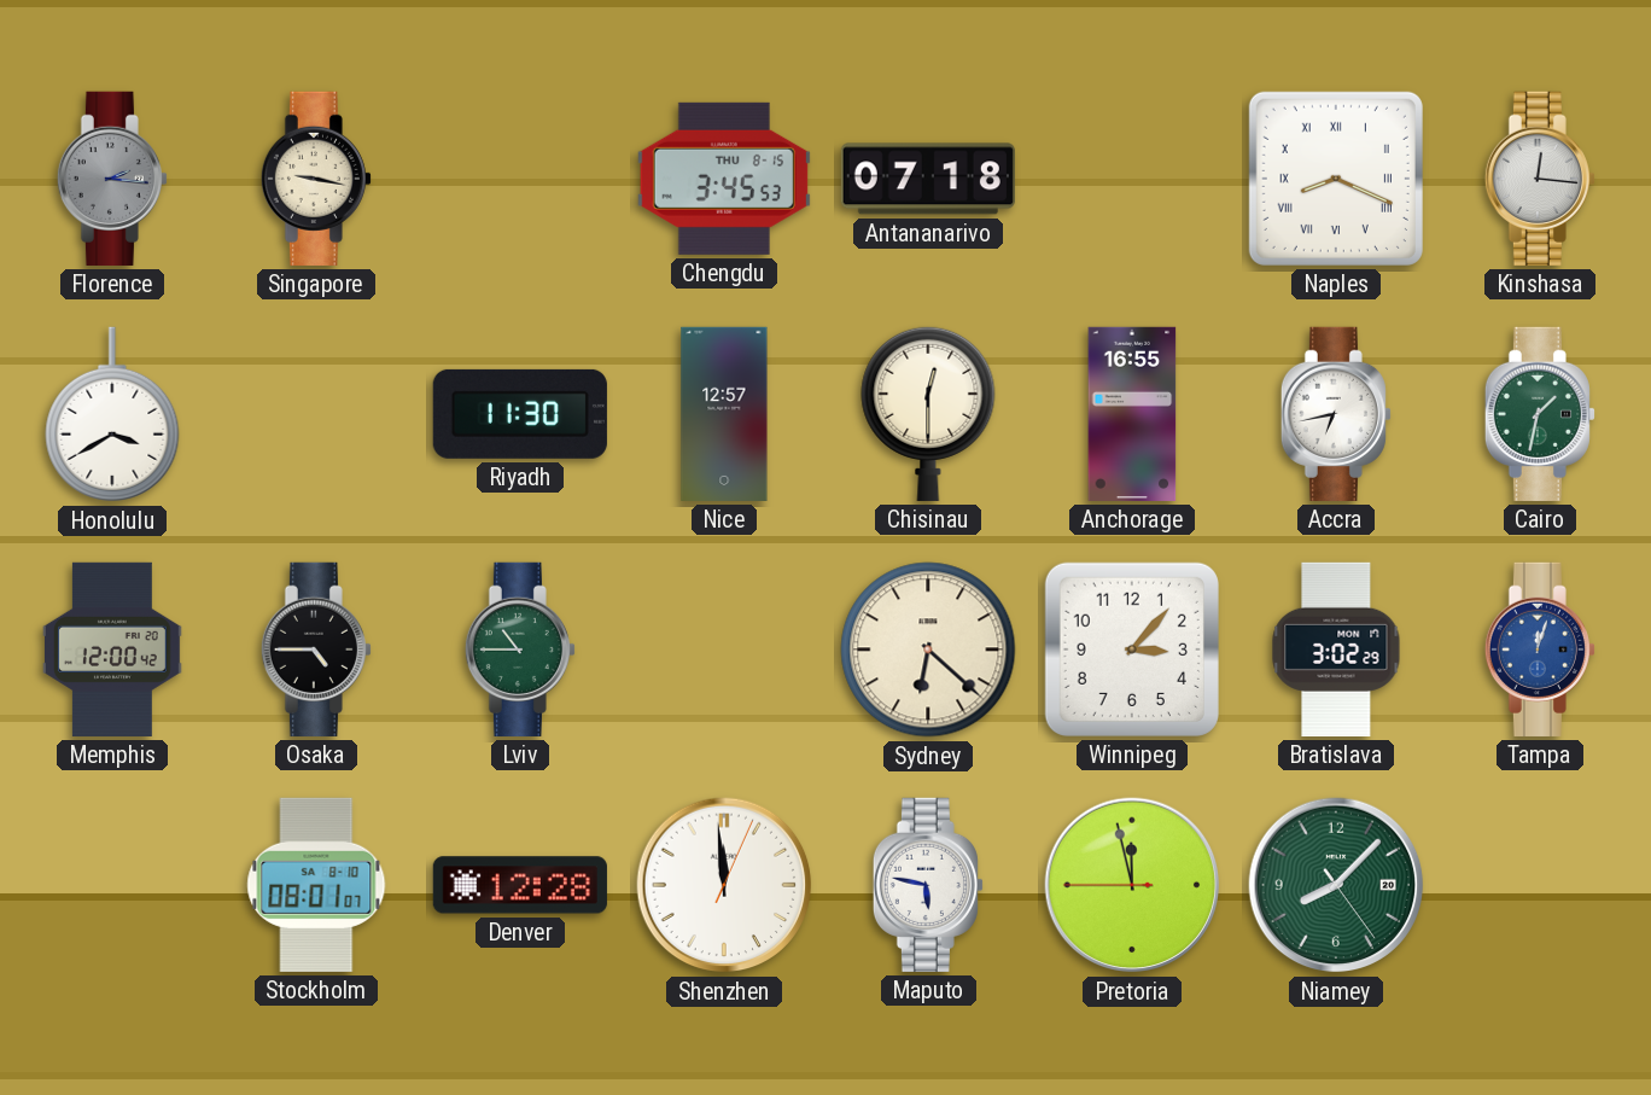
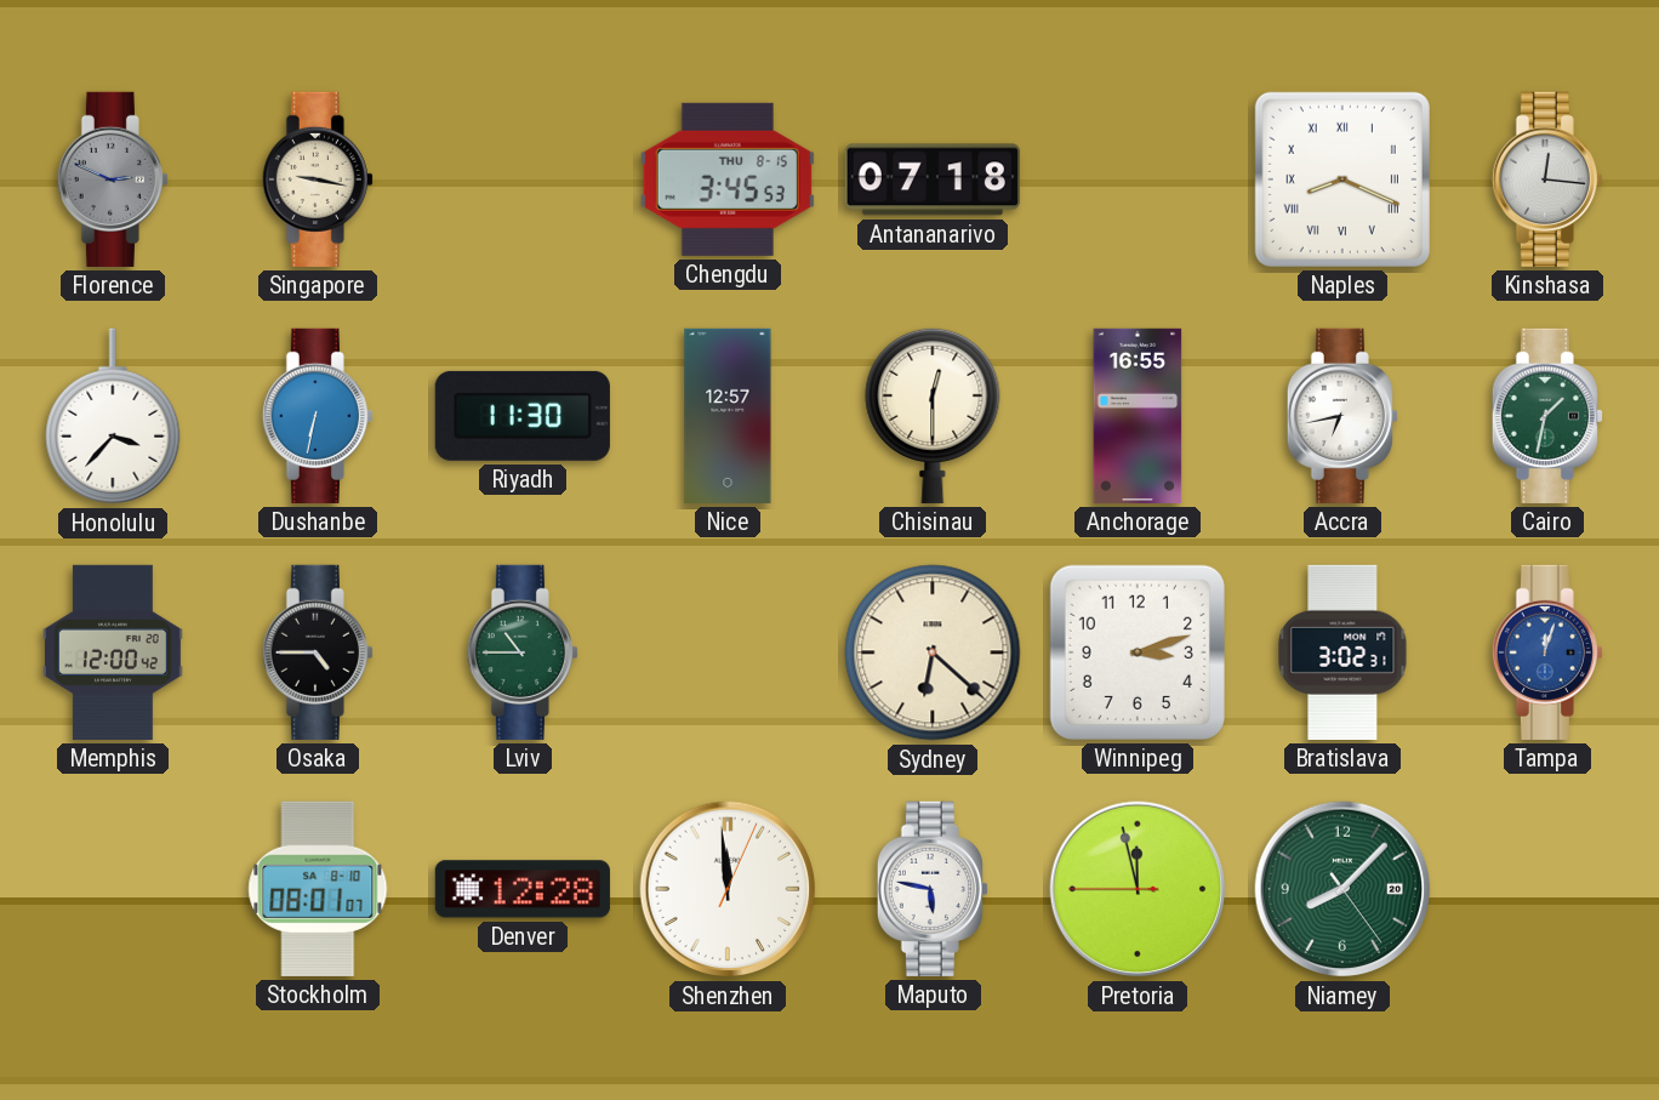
Florence: 2:16 -> 2:49 (113, 179)
Honolulu: 3:40 -> 3:37 (113, 416)
Dushanbe: none -> 6:32 (318, 416)
Winnipeg: 3:07 -> 3:12 (1138, 652)
Bratislava: 3:02:29 -> 3:02:31 (1342, 652)
